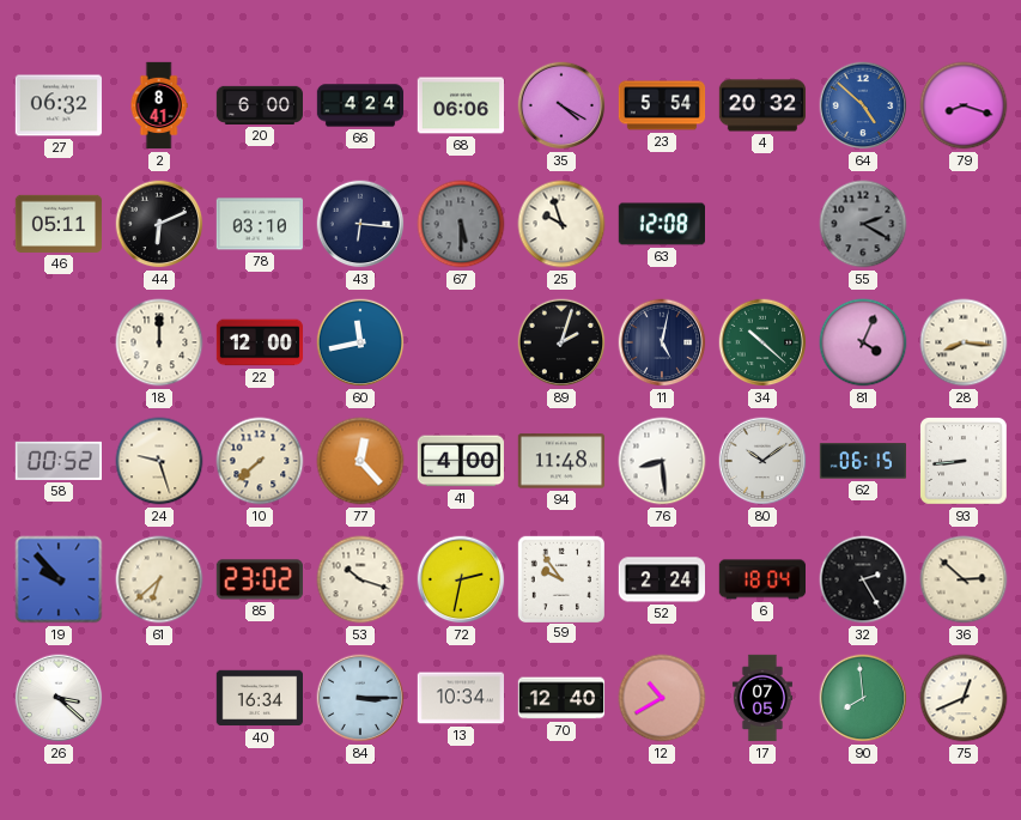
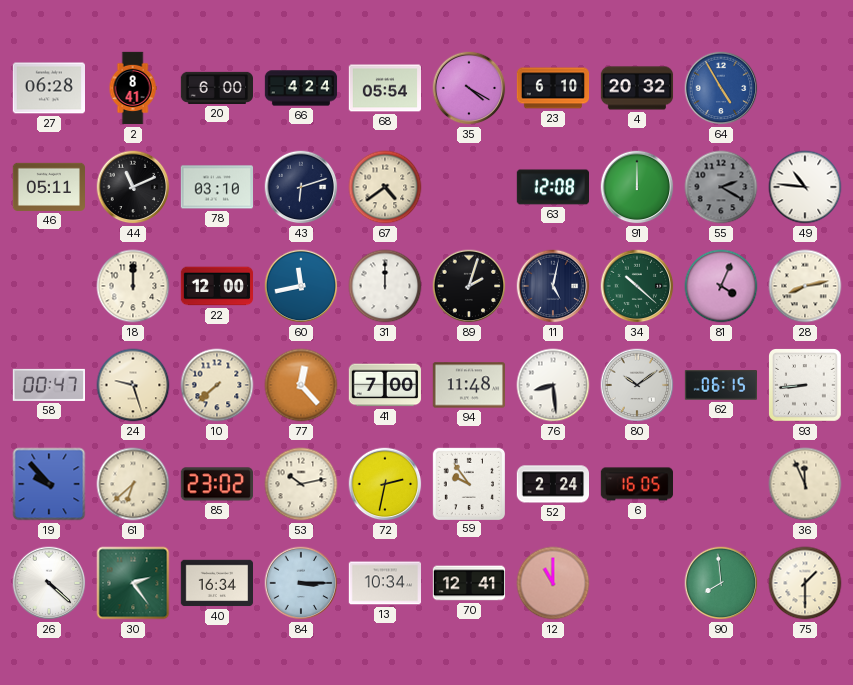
27: 06:32 -> 06:28 (48, 88)
68: 06:06 -> 05:54 (384, 88)
23: 5:54 -> 6:10 (553, 88)
64: 4:52 -> 4:55 (721, 88)
79: 8:18 -> none (964, 105)
44: 6:11 -> 11:11 (133, 187)
43: 6:16 -> 6:12 (301, 187)
67: 5:30 -> 4:39 (385, 187)
67 dial: grey -> cream (385, 187)
25: 9:57 -> none (561, 224)
91: none -> 12:00 (637, 187)
49: none -> 10:46 (805, 187)
31: none -> 12:00 (385, 286)
28: 8:16 -> 8:13 (805, 286)
58: 00:52 -> 00:47 (48, 385)
41: 4:00 -> 7:00 (384, 385)
53: 10:18 -> 10:13 (301, 484)
6: 18:04 -> 16:05 (636, 484)
32: 2:25 -> none (863, 579)
36: 2:52 -> 11:56 (805, 484)
26: 3:22 -> 4:22 (49, 583)
30: none -> 2:24 (133, 583)
70: 12:40 -> 12:41 (469, 583)
12: 10:40 -> 11:00 (553, 583)
17: 07:05 -> none (762, 698)
75: 12:41 -> 1:30 (805, 583)
